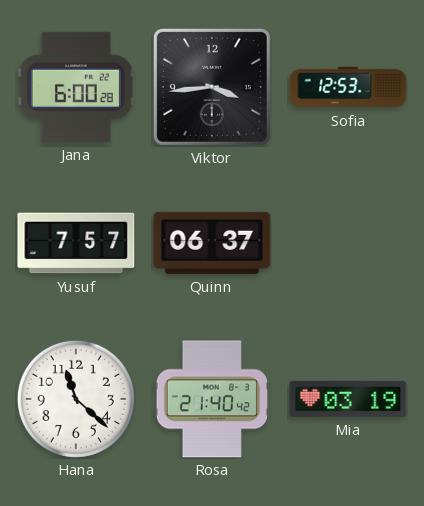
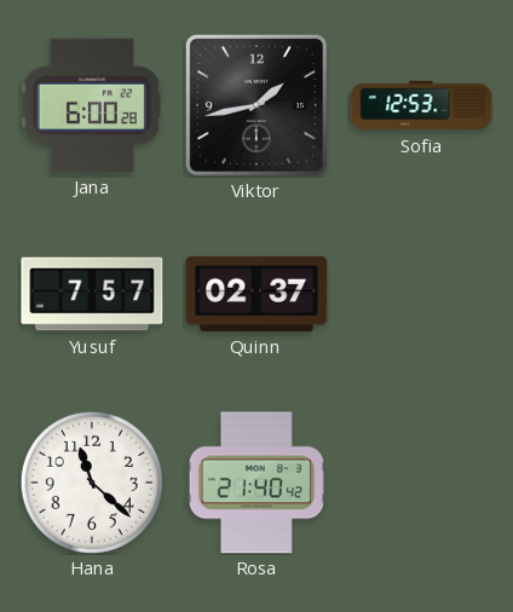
Viktor: 3:44 -> 1:43 (256, 105)
Quinn: 06:37 -> 02:37 (256, 294)
Mia: 03:19 -> none (348, 399)
